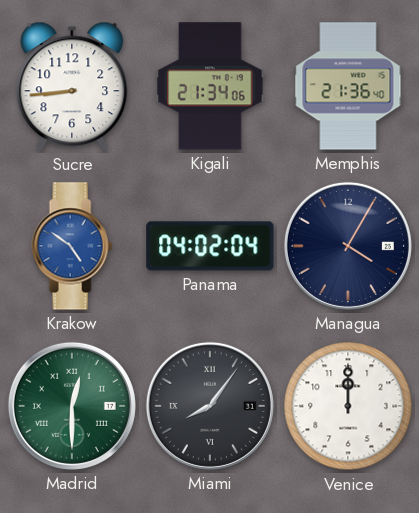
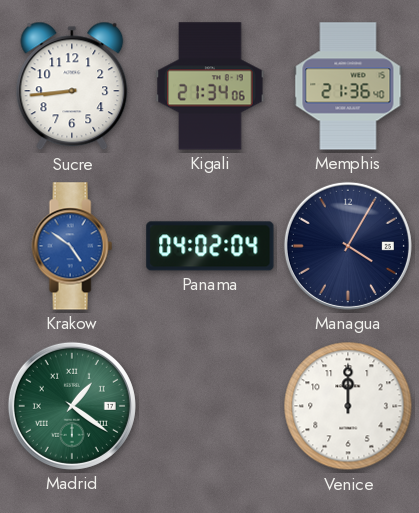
Madrid: 12:30 -> 1:21 (72, 406)
Miami: 8:06 -> none (210, 406)
